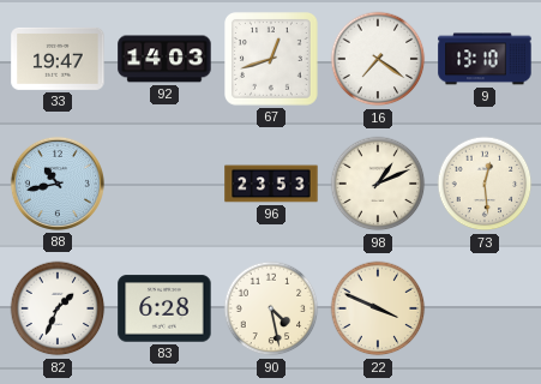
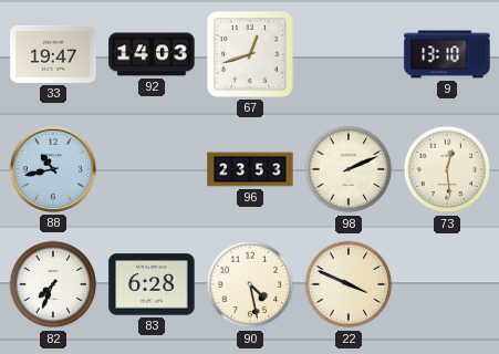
16: 7:21 -> none (378, 59)
98: 1:11 -> 2:11 (349, 169)
82: 1:34 -> 7:34 (53, 284)
